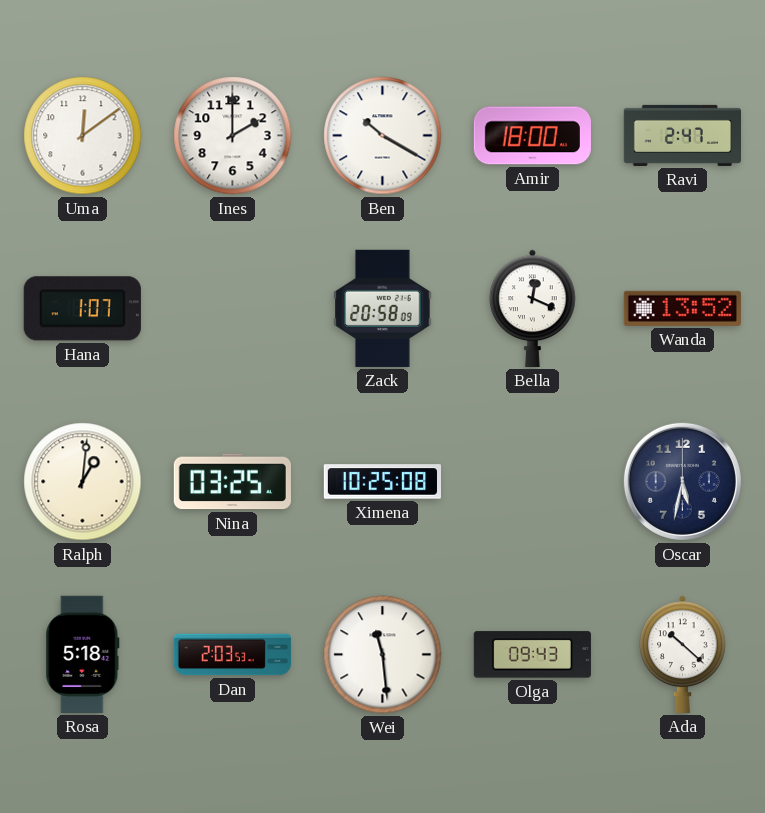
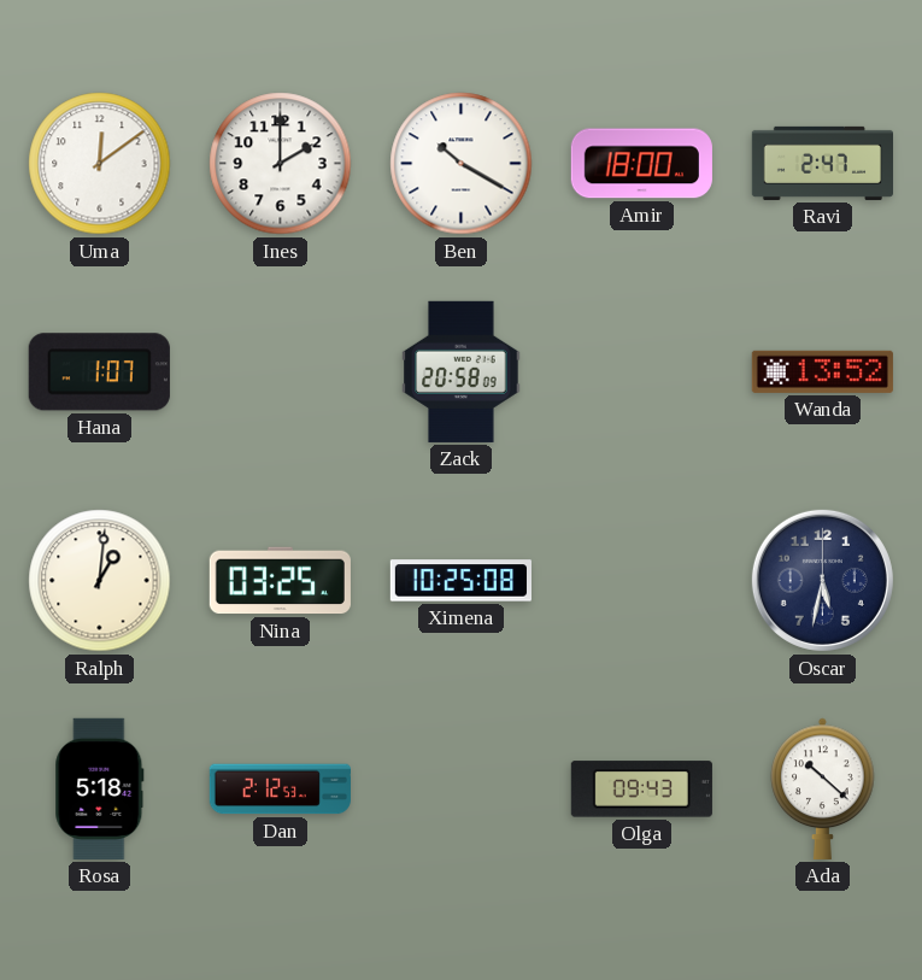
Bella: 12:19 -> none (533, 308)
Dan: 2:03 -> 2:12 (280, 790)
Wei: 11:29 -> none (383, 655)
